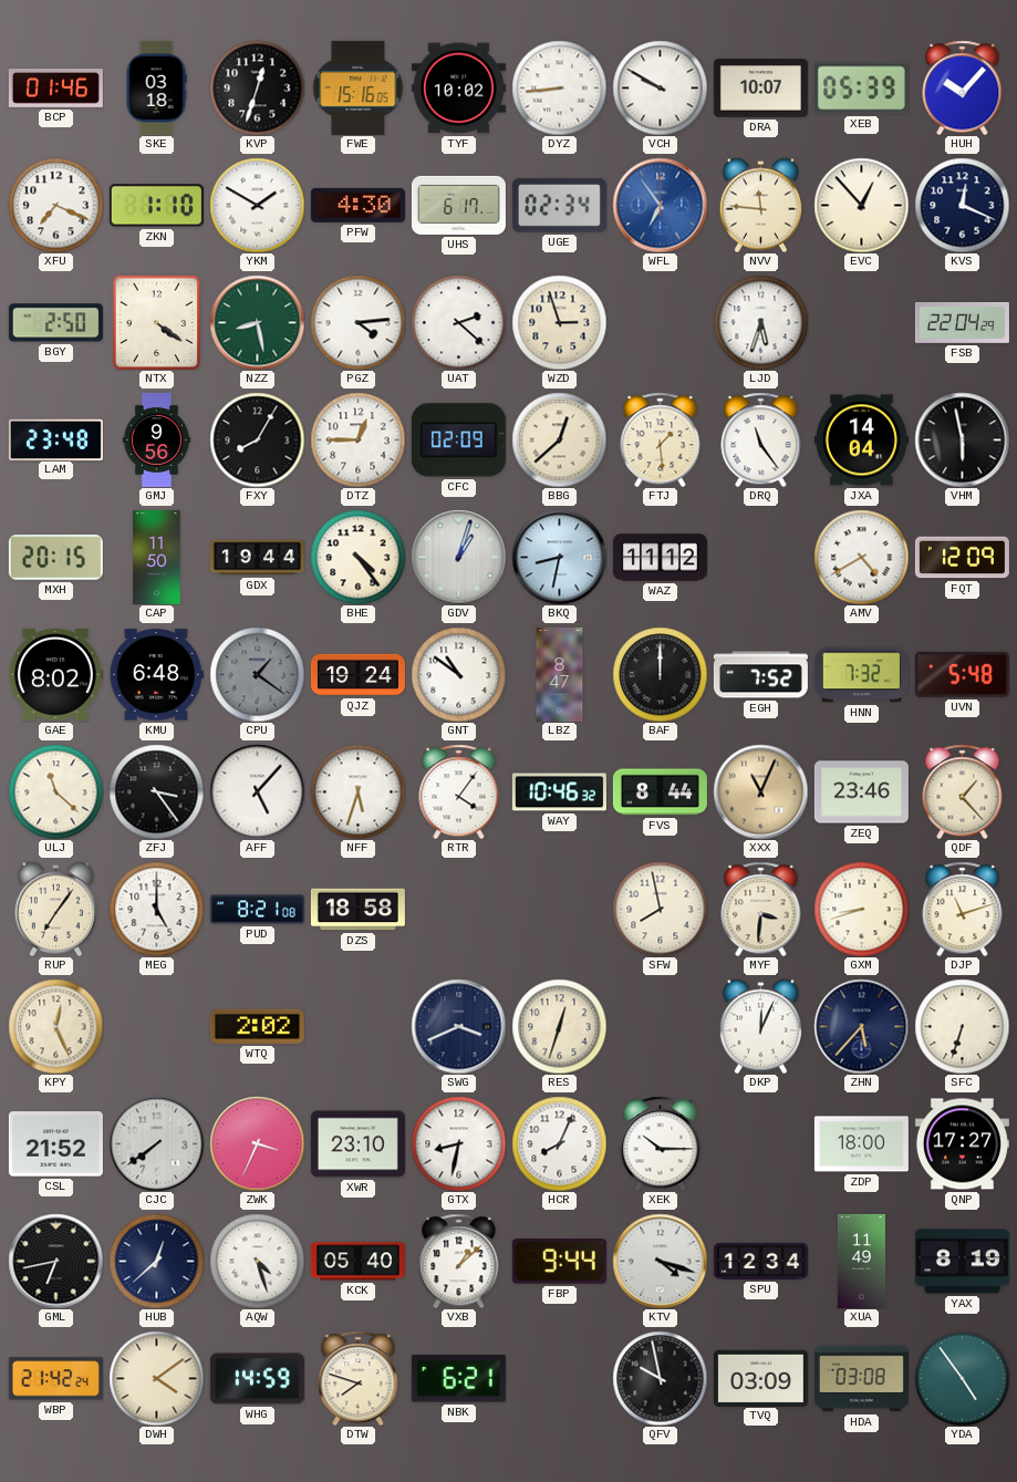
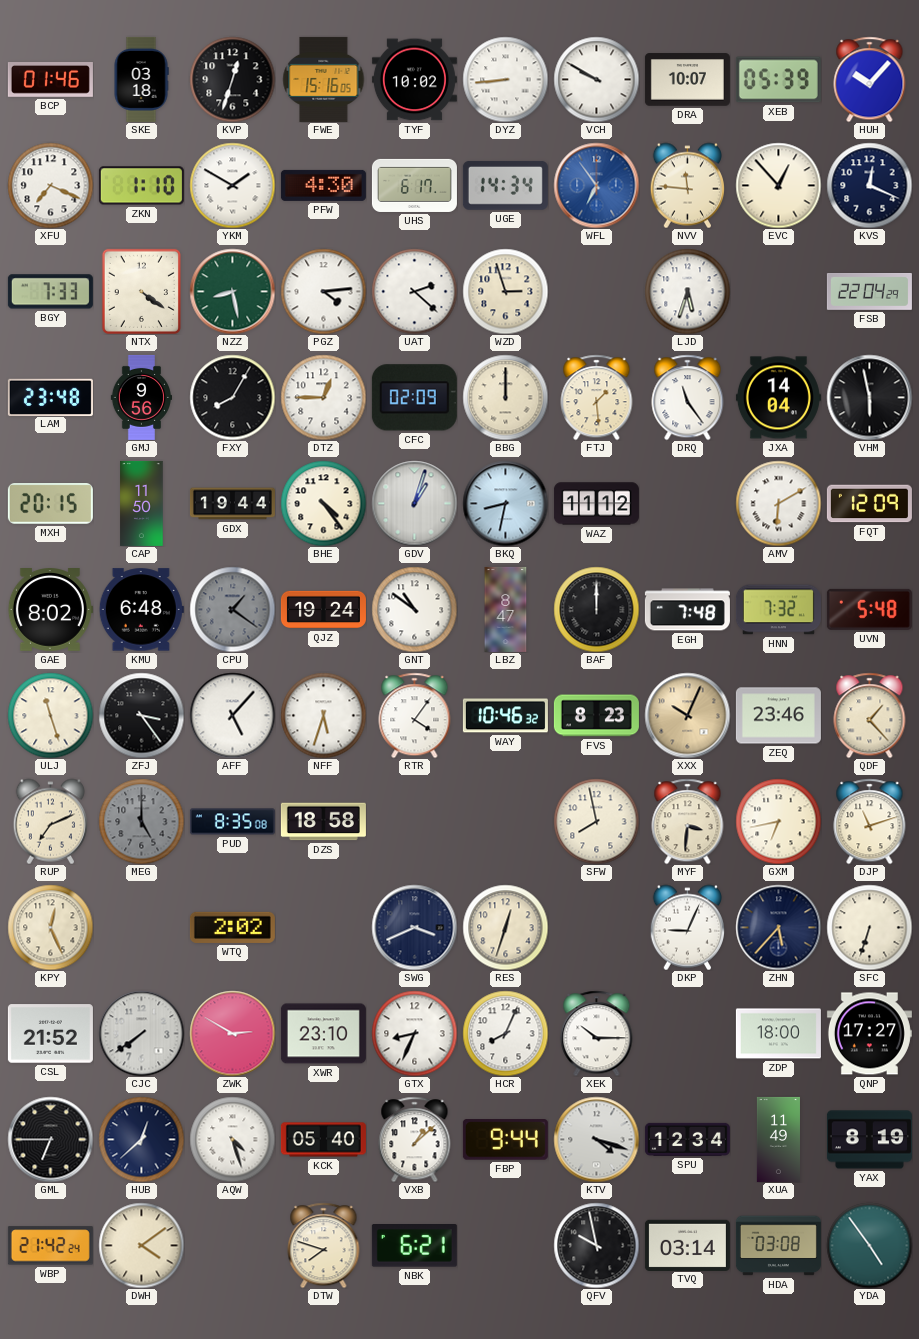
UGE: 02:34 -> 14:34 (505, 186)
BGY: 2:50 -> 7:33 (50, 292)
BBG: 12:38 -> 12:00 (505, 397)
AMV: 4:40 -> 6:10 (778, 503)
EGH: 7:52 -> 7:48 (687, 610)
ULJ: 11:22 -> 11:27 (50, 715)
FVS: 8:44 -> 8:23 (596, 716)
XXX: 11:04 -> 10:04 (687, 715)
RUP: 7:06 -> 7:11 (50, 821)
MEG dial: white -> grey (141, 821)
PUD: 8:21 -> 8:35 (232, 822)
GXM: 8:42 -> 6:43 (778, 821)
DKP: 12:04 -> 9:04 (687, 927)
ZWK: 3:34 -> 2:50 (232, 1033)
GTX: 8:32 -> 8:34 (414, 1033)
GML: 6:43 -> 6:45 (50, 1139)
WHG: 14:59 -> none (257, 1379)
TVQ: 03:09 -> 03:14 (687, 1245)
